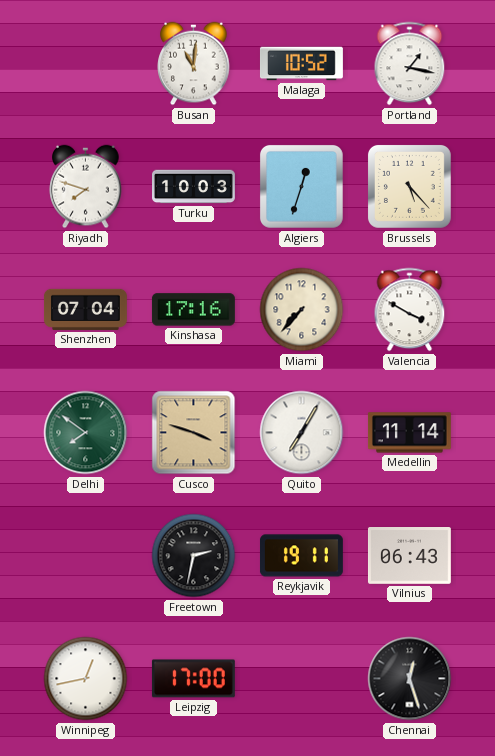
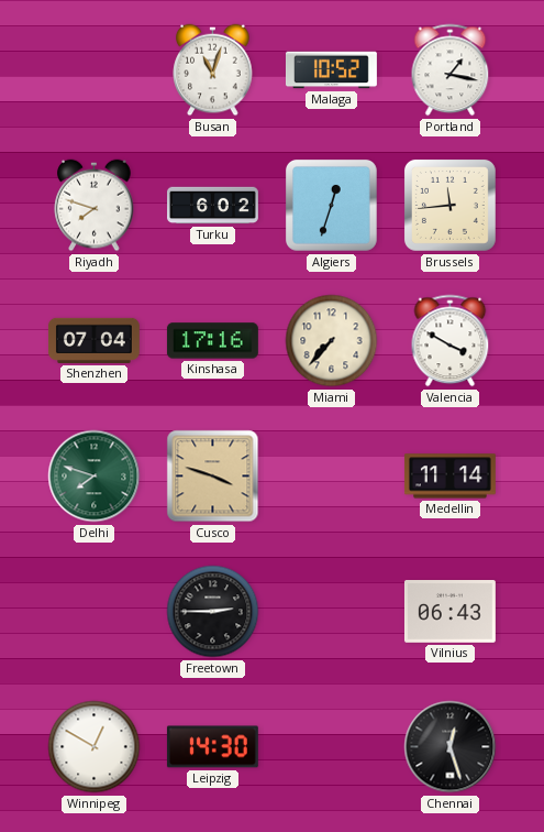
Busan: 11:01 -> 11:03 (213, 70)
Turku: 10:03 -> 6:02 (213, 206)
Brussels: 5:23 -> 11:44 (449, 205)
Delhi: 7:51 -> 7:48 (95, 477)
Quito: 7:05 -> none (302, 433)
Freetown: 2:32 -> 2:45 (213, 612)
Reykjavik: 19:11 -> none (301, 556)
Winnipeg: 12:43 -> 12:50 (95, 747)
Leipzig: 17:00 -> 14:30 (212, 747)
